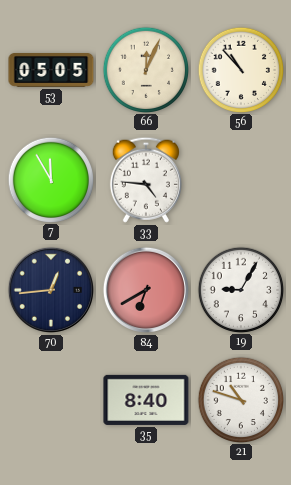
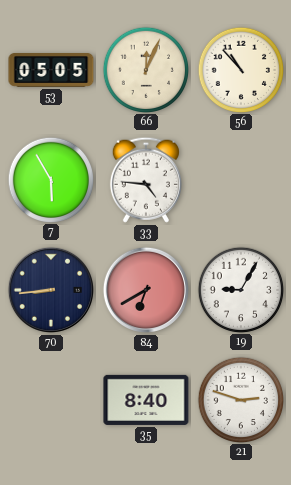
7: 11:55 -> 5:55 (50, 179)
70: 12:44 -> 8:44 (51, 290)
21: 10:48 -> 2:48 (240, 399)
